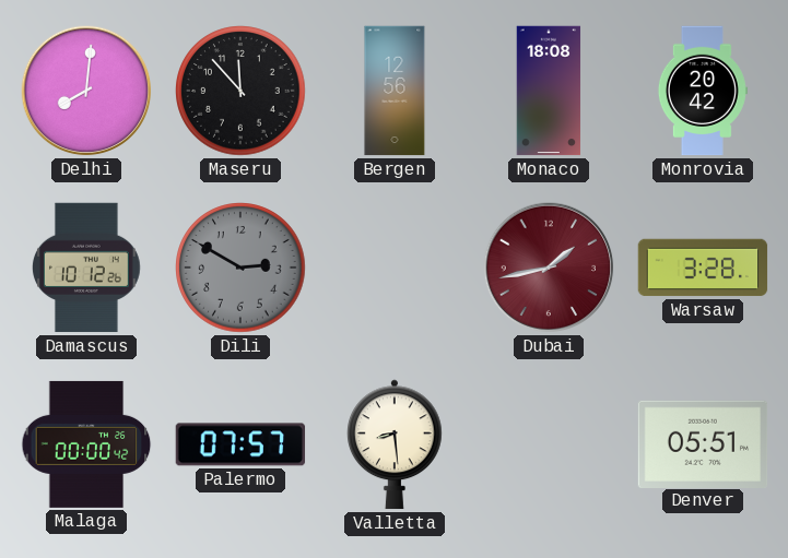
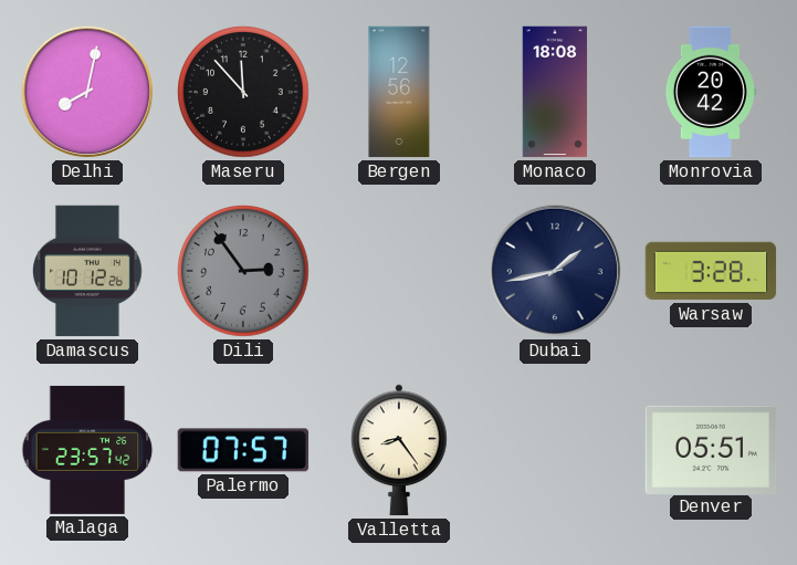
Delhi: 8:01 -> 8:02 (87, 92)
Dili: 2:50 -> 2:54 (243, 271)
Dubai dial: burgundy -> navy (555, 271)
Malaga: 00:00 -> 23:57 (87, 450)
Valletta: 8:29 -> 8:24 (400, 450)
